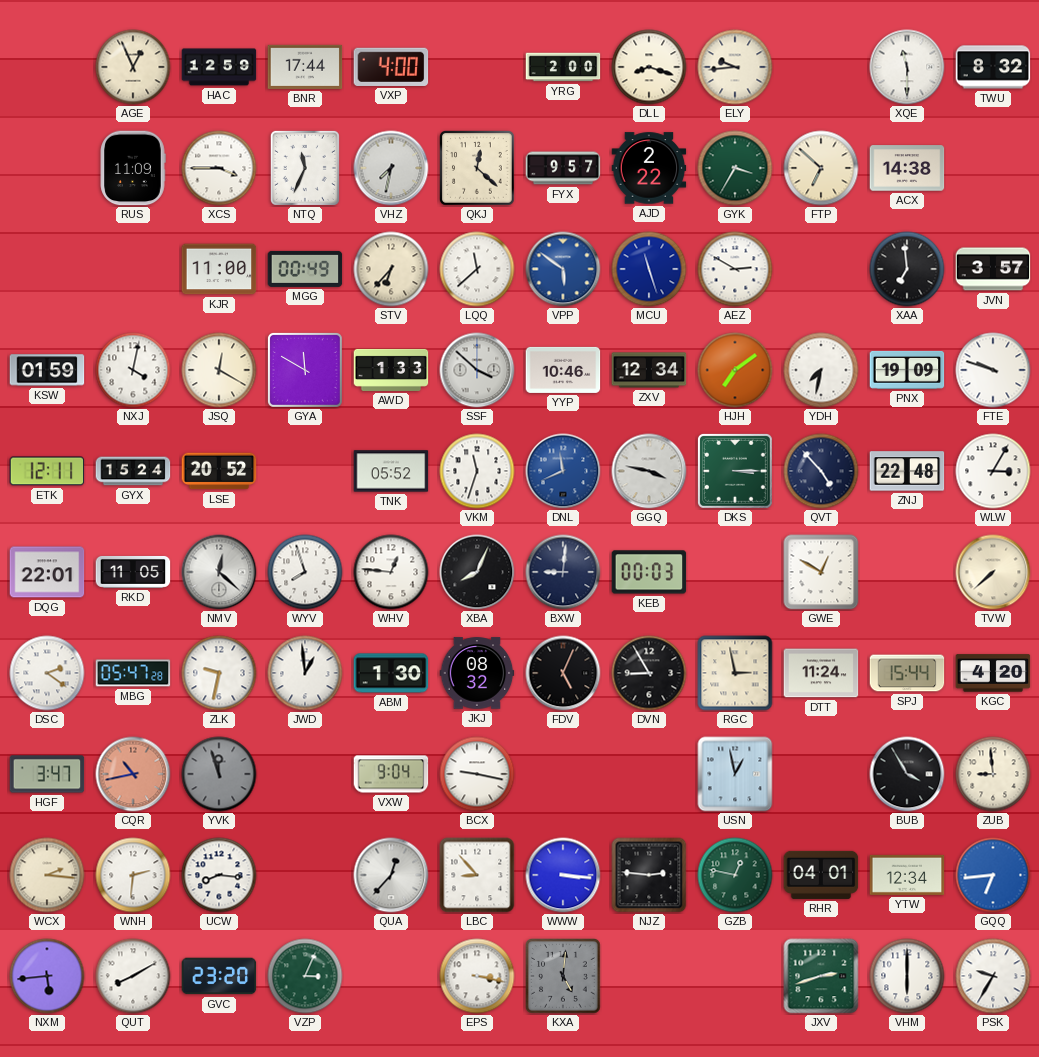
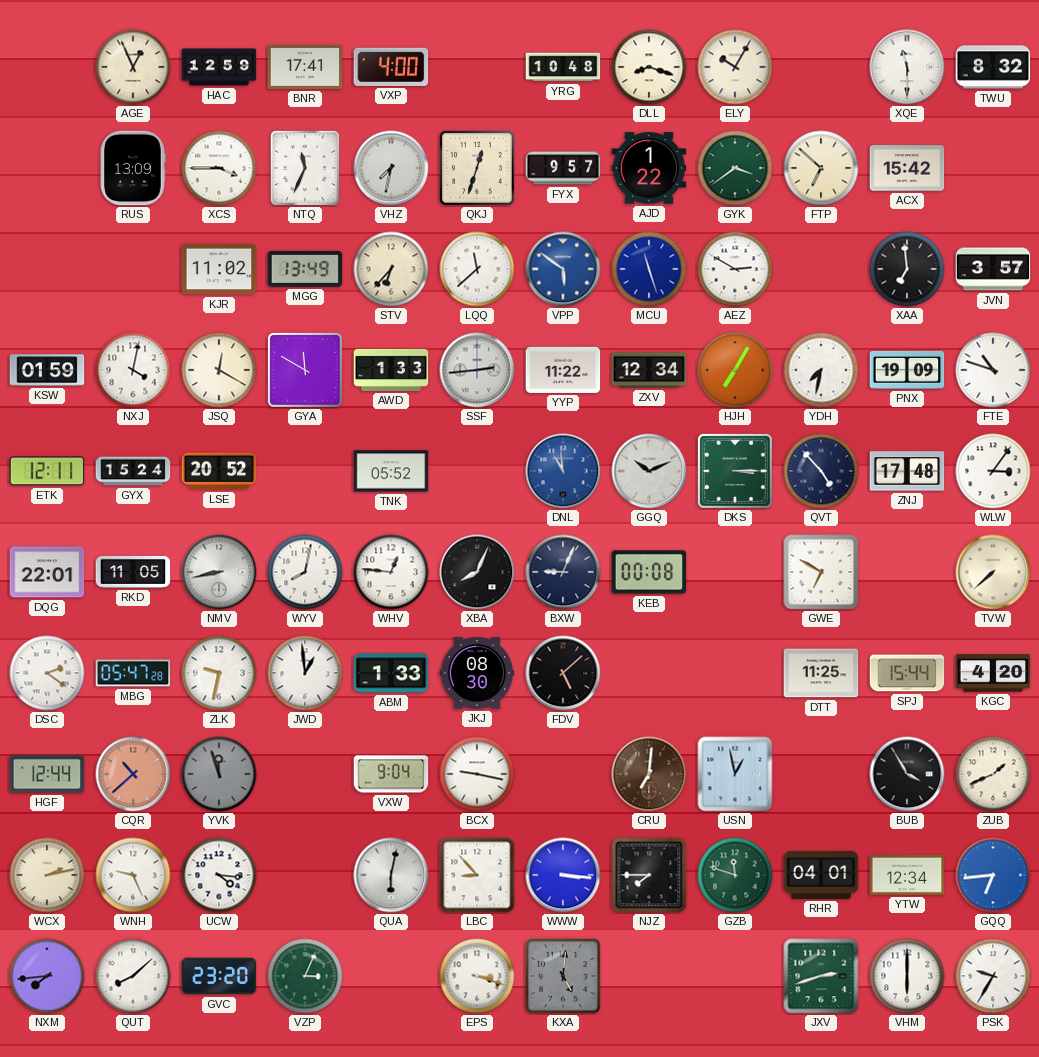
BNR: 17:44 -> 17:41 (305, 67)
YRG: 2:00 -> 10:48 (563, 67)
ELY: 9:44 -> 10:05 (735, 67)
RUS: 11:09 -> 13:09 (133, 168)
QKJ: 12:22 -> 12:33 (477, 168)
AJD: 2:22 -> 1:22 (649, 168)
GYK: 3:35 -> 3:39 (735, 168)
ACX: 14:38 -> 15:42 (907, 168)
KJR: 11:00 -> 11:02 (219, 269)
MGG: 00:49 -> 13:49 (305, 269)
SSF: 3:52 -> 2:44 (477, 370)
YYP: 10:46 -> 11:22 (563, 370)
HJH: 7:09 -> 7:05 (735, 370)
FTE: 9:48 -> 10:48 (993, 370)
VKM: 11:33 -> none (477, 471)
DNL: 11:41 -> 10:59 (563, 471)
GGQ: 3:47 -> 10:11 (649, 471)
ZNJ: 22:48 -> 17:48 (907, 471)
WLW: 3:05 -> 3:06 (993, 471)
NMV: 12:22 -> 8:43 (219, 572)
WYV: 7:57 -> 8:02 (305, 572)
BXW: 9:01 -> 9:04 (563, 572)
KEB: 00:03 -> 00:08 (649, 572)
GWE: 12:50 -> 6:50 (821, 572)
ABM: 1:30 -> 1:33 (391, 673)
JKJ: 08:32 -> 08:30 (477, 673)
FDV: 5:04 -> 5:08 (563, 673)
DVN: 8:55 -> none (649, 673)
RGC: 2:58 -> none (735, 673)
DTT: 11:24 -> 11:25 (821, 673)
HGF: 3:47 -> 12:44 (47, 774)
CQR: 10:43 -> 10:38 (133, 774)
CRU: none -> 7:01 (649, 774)
ZUB: 8:59 -> 1:41 (993, 774)
WCX: 2:16 -> 2:13 (47, 875)
WNH: 2:31 -> 9:26 (133, 875)
UCW: 8:16 -> 4:16 (219, 875)
QUA: 12:37 -> 6:02 (391, 875)
NJZ: 2:46 -> 7:45 (649, 875)
GZB: 12:47 -> 11:48 (735, 875)
NXM: 5:44 -> 7:44 (47, 976)
QUT: 8:10 -> 8:08 (133, 976)
EPS: 3:17 -> 3:18 (477, 976)
